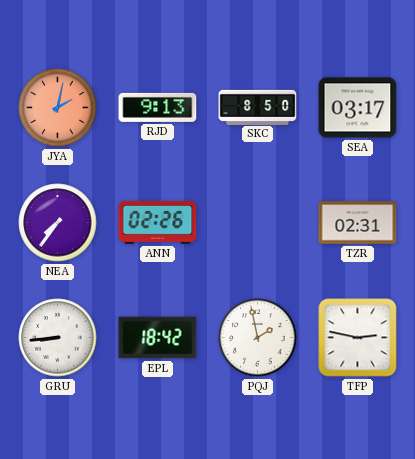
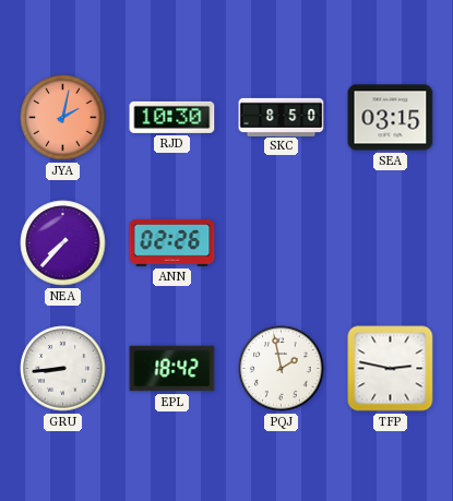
RJD: 9:13 -> 10:30 (172, 117)
SEA: 03:17 -> 03:15 (391, 118)
NEA: 7:36 -> 7:37 (63, 243)
TZR: 02:31 -> none (358, 223)
